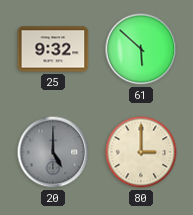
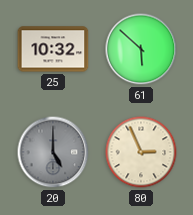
25: 9:32 -> 10:32 (53, 49)
80: 3:00 -> 2:56 (141, 152)
